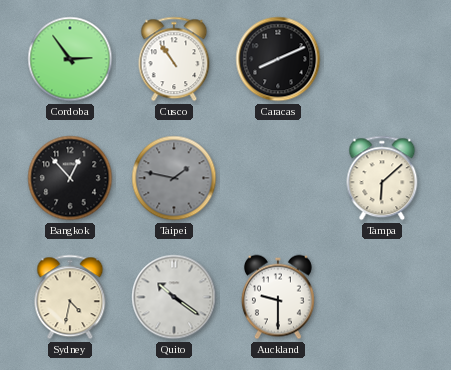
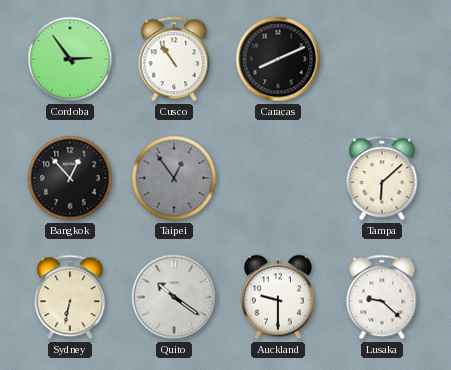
Taipei: 1:47 -> 12:54 (174, 178)
Sydney: 4:32 -> 6:32 (70, 297)
Lusaka: none -> 9:22 (382, 297)
